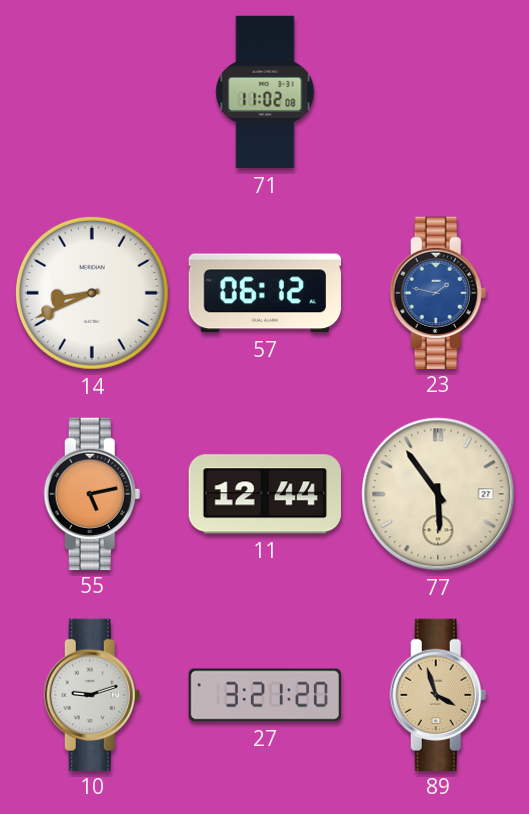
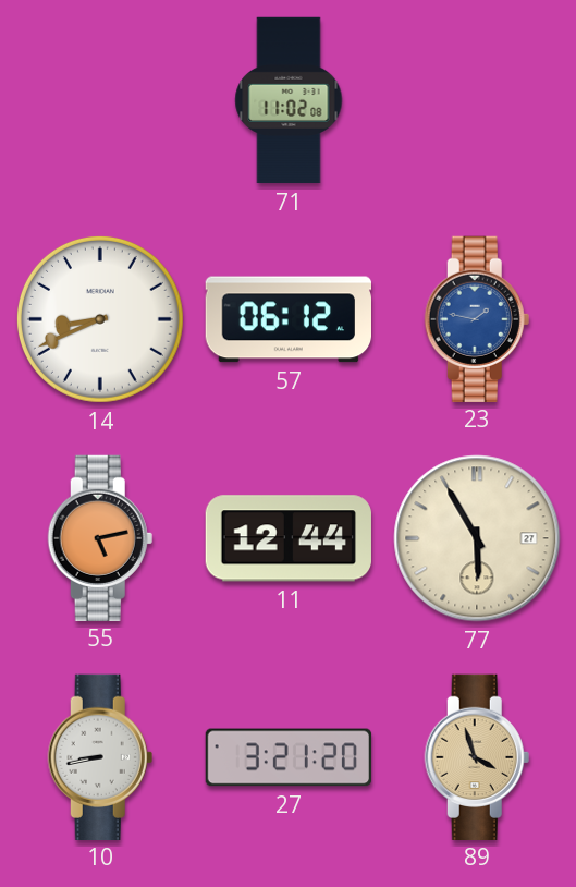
77: 5:54 -> 5:55 (477, 538)
10: 9:12 -> 8:43 (100, 756)
